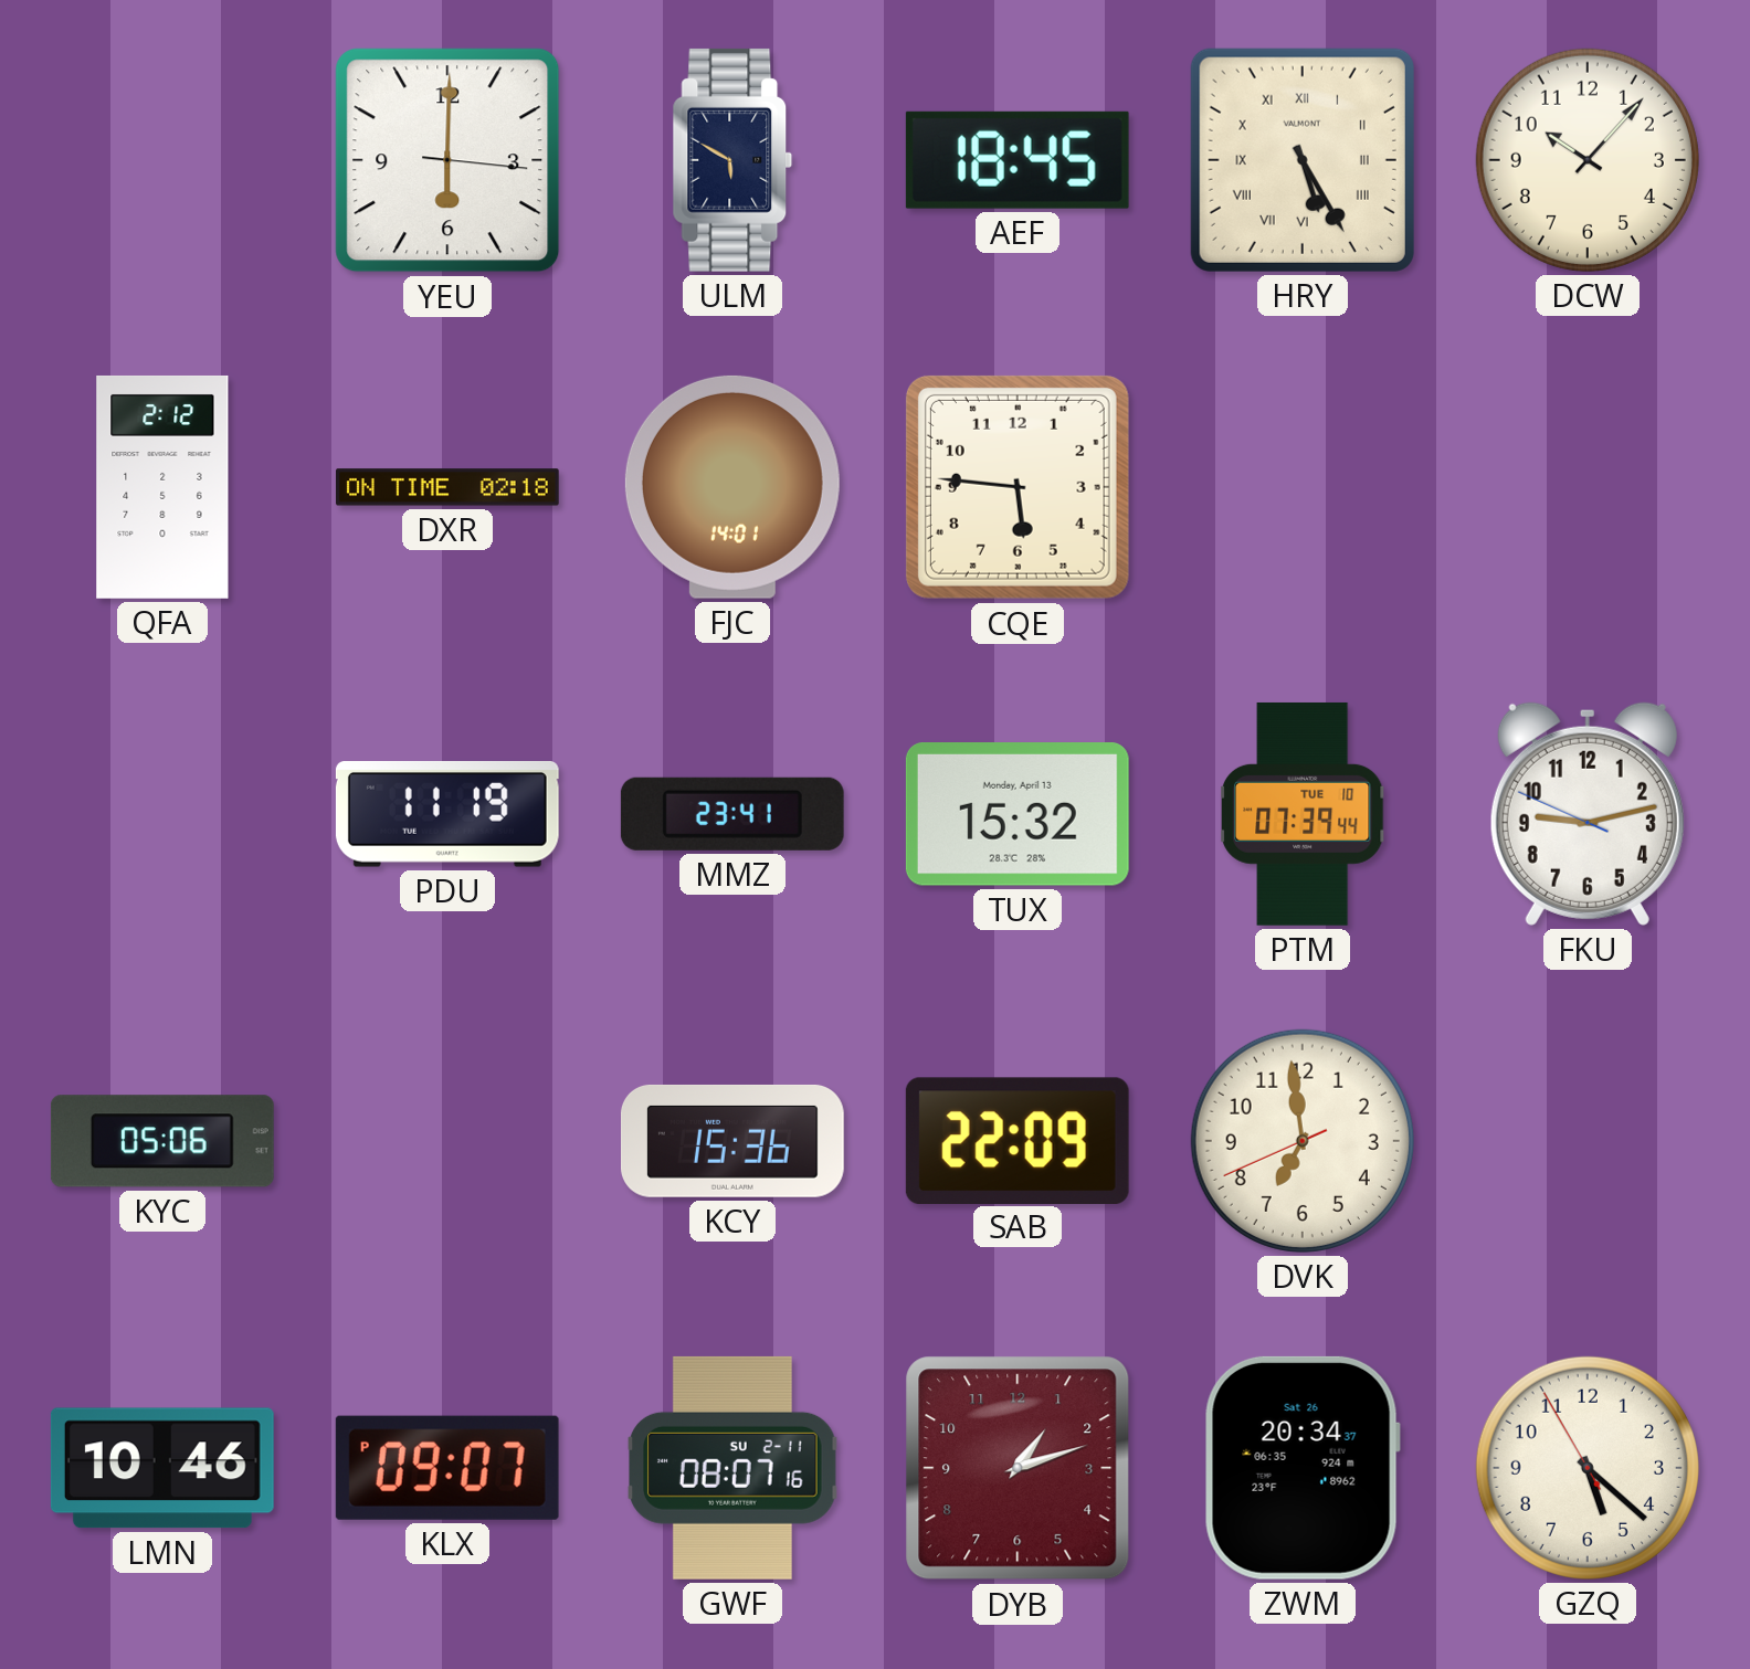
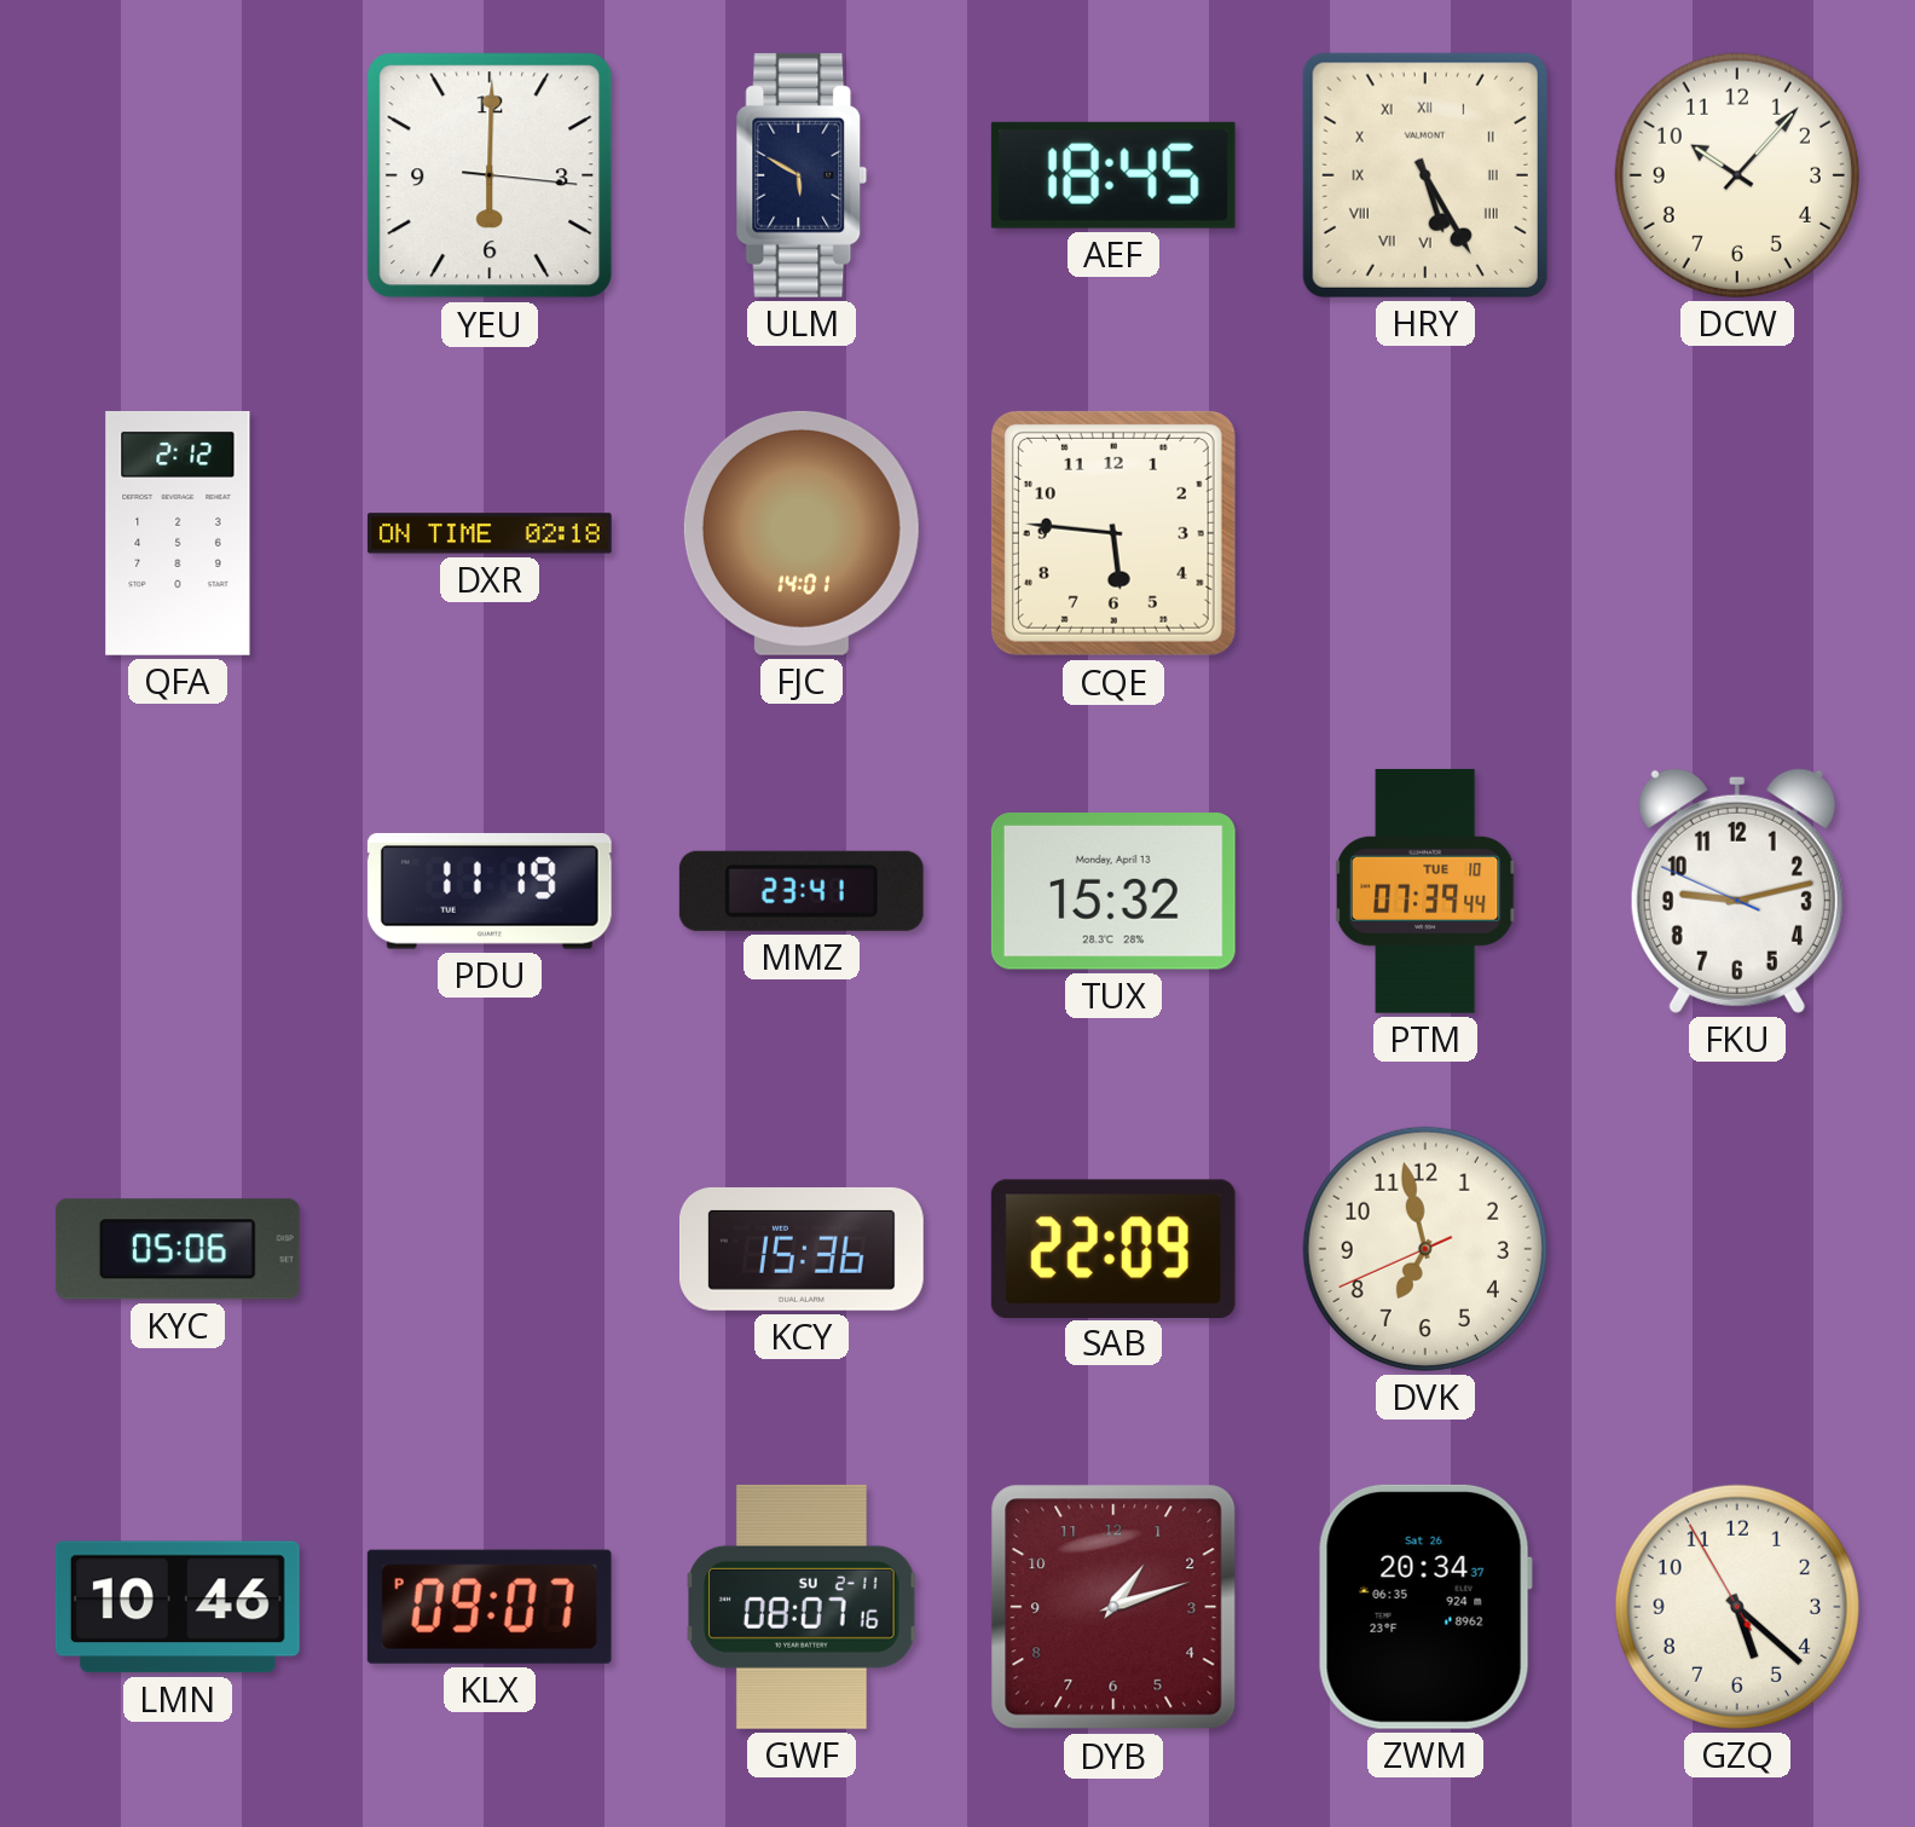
DVK: 6:58 -> 6:57 (1425, 1249)
